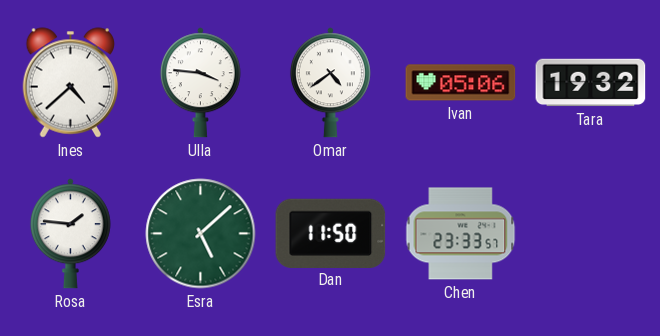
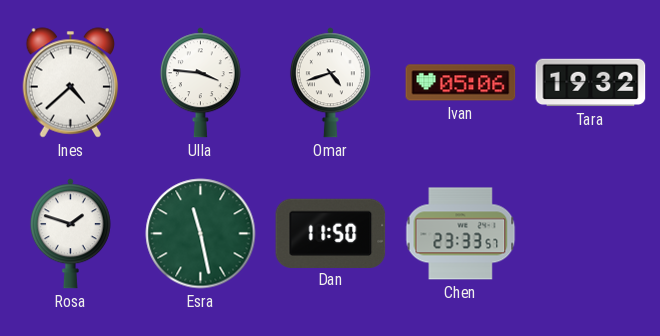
Omar: 4:39 -> 4:42 (330, 83)
Rosa: 1:46 -> 1:48 (70, 234)
Esra: 5:08 -> 11:28 (201, 234)
